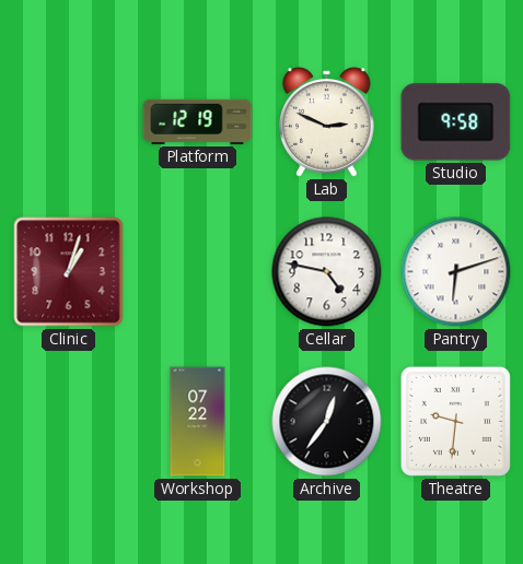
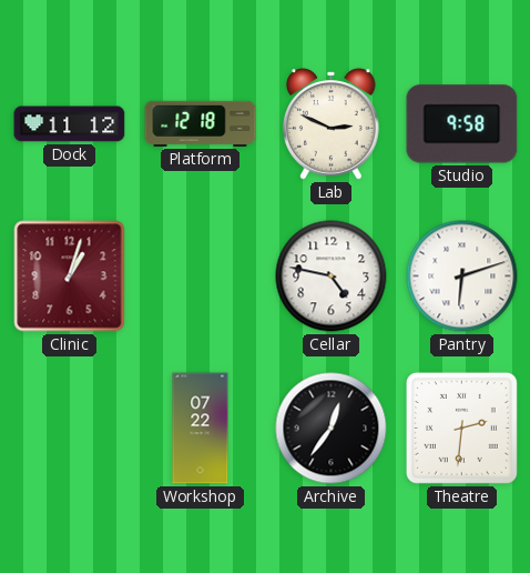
Dock: none -> 11:12 (70, 124)
Platform: 12:19 -> 12:18 (201, 123)
Theatre: 9:31 -> 2:31 (461, 428)
